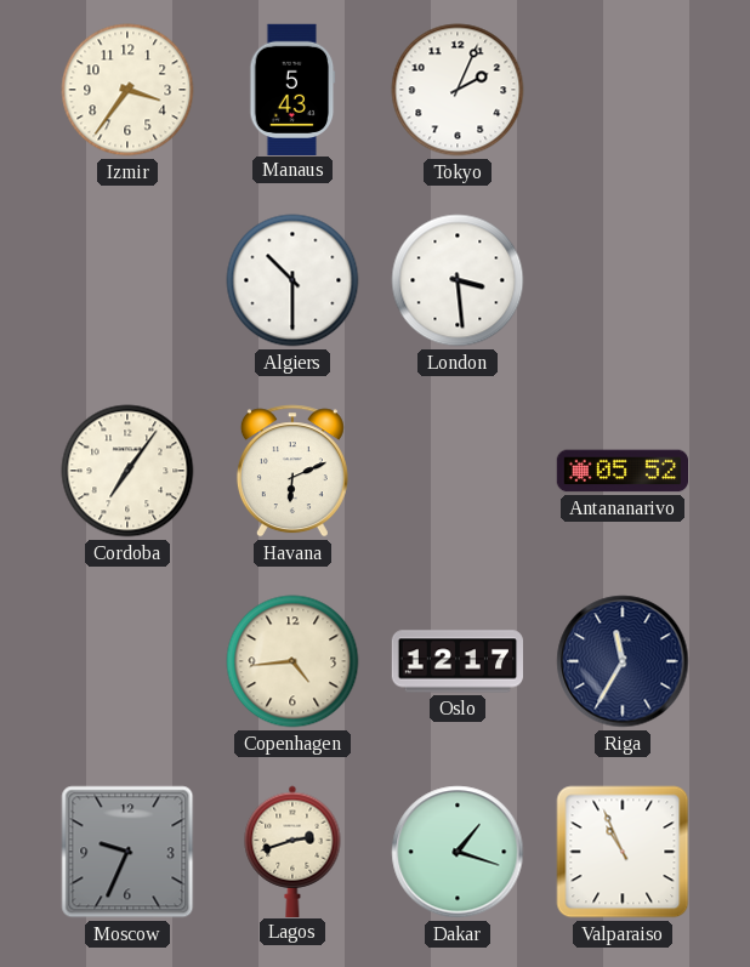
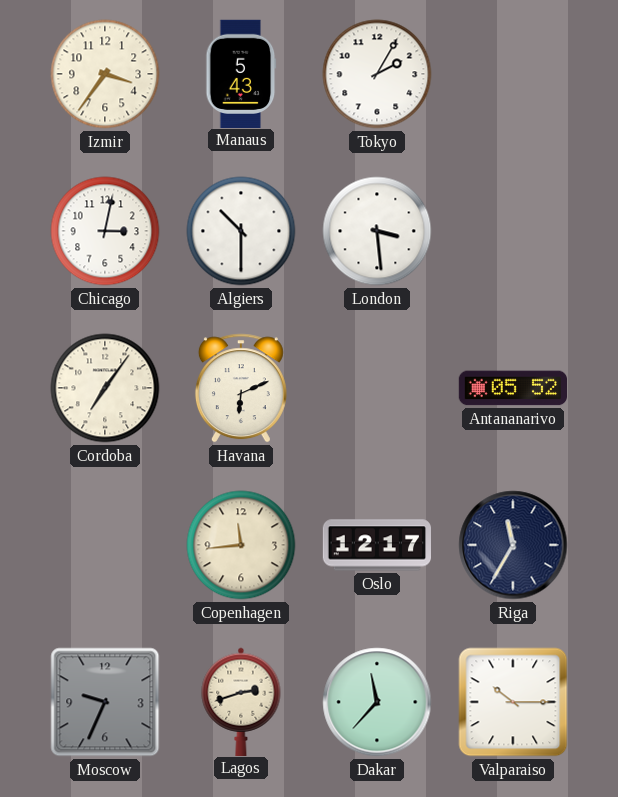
Tokyo: 2:04 -> 2:05 (377, 74)
Chicago: none -> 3:02 (105, 231)
Copenhagen: 4:44 -> 11:44 (241, 545)
Dakar: 1:18 -> 11:37 (377, 702)
Valparaiso: 10:56 -> 10:15 (513, 702)
